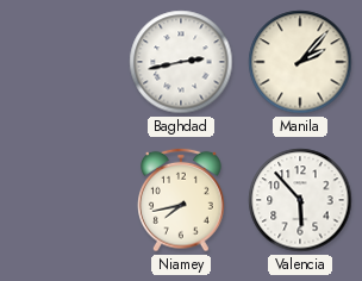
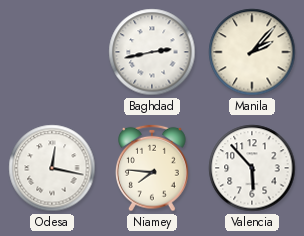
Odesa: none -> 12:17 (52, 168)
Niamey: 7:43 -> 7:46 (153, 168)
